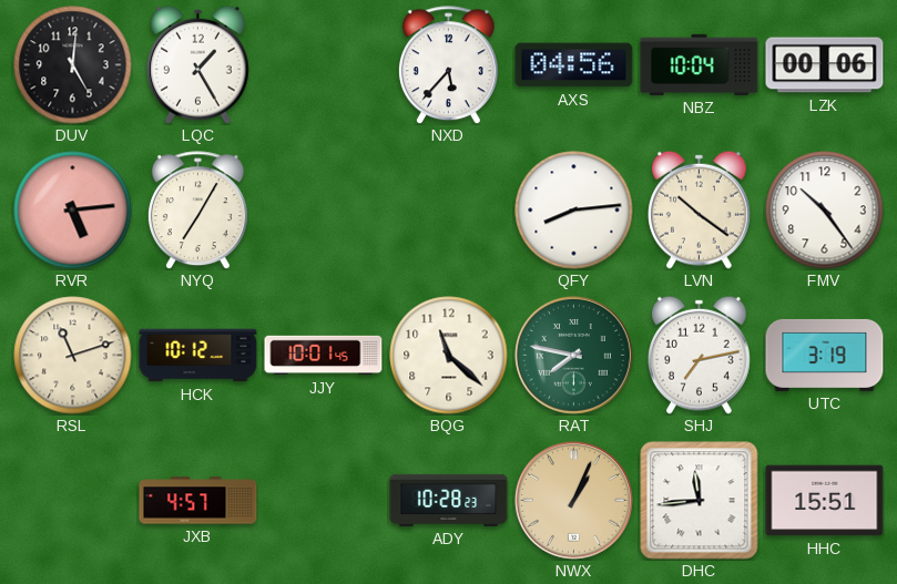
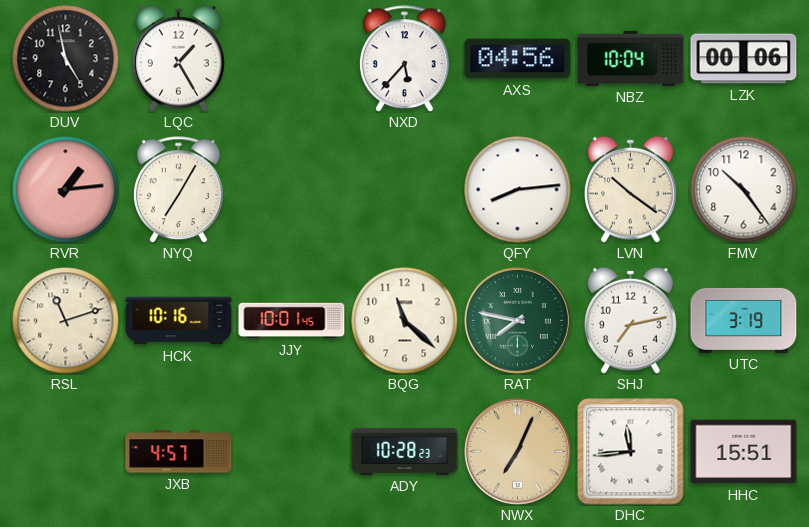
DUV: 5:01 -> 4:58 (66, 59)
RVR: 5:14 -> 1:14 (66, 190)
HCK: 10:12 -> 10:16 (179, 321)
NWX: 1:04 -> 7:04 (517, 451)
